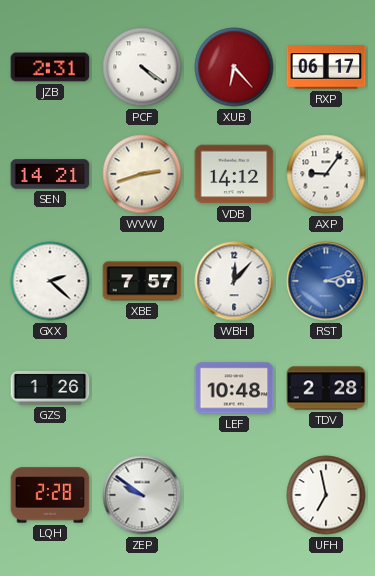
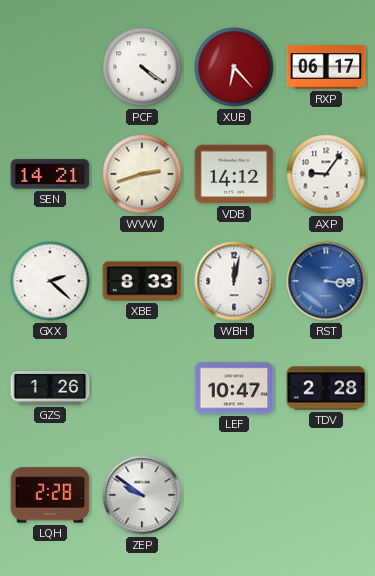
JZB: 2:31 -> none (50, 67)
XBE: 7:57 -> 8:33 (142, 281)
WBH: 12:07 -> 12:02 (234, 281)
RST: 3:12 -> 3:16 (326, 281)
LEF: 10:48 -> 10:47 (234, 388)
UFH: 6:58 -> none (326, 495)
